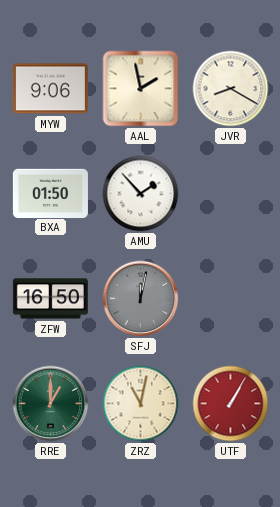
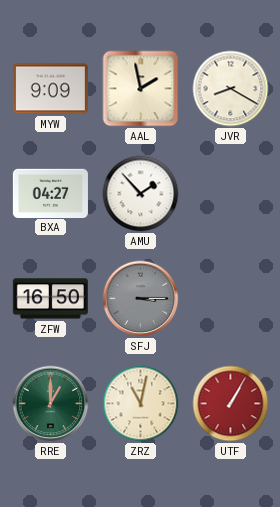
MYW: 9:06 -> 9:09 (50, 89)
BXA: 01:50 -> 04:27 (50, 193)
SFJ: 12:02 -> 3:15 (141, 299)
